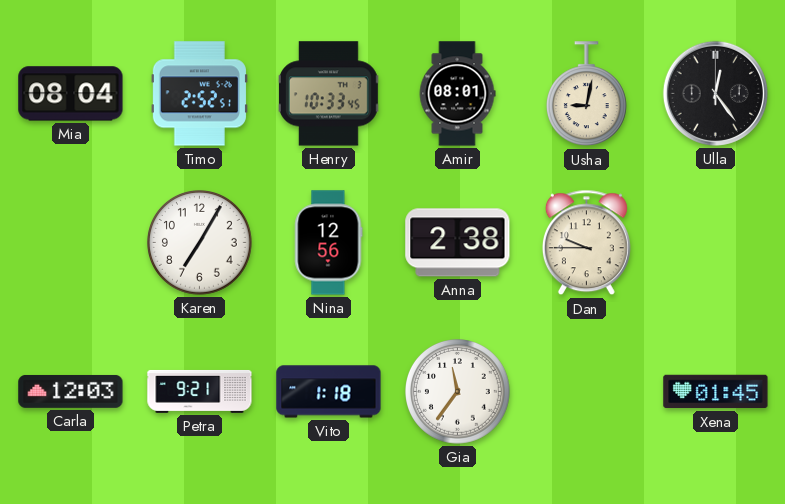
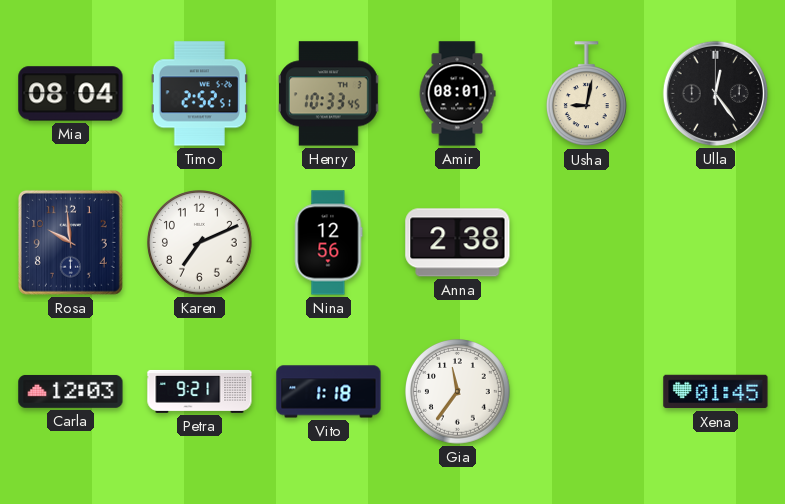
Rosa: none -> 9:59 (70, 242)
Karen: 7:05 -> 7:11 (200, 243)
Dan: 9:45 -> none (586, 243)
